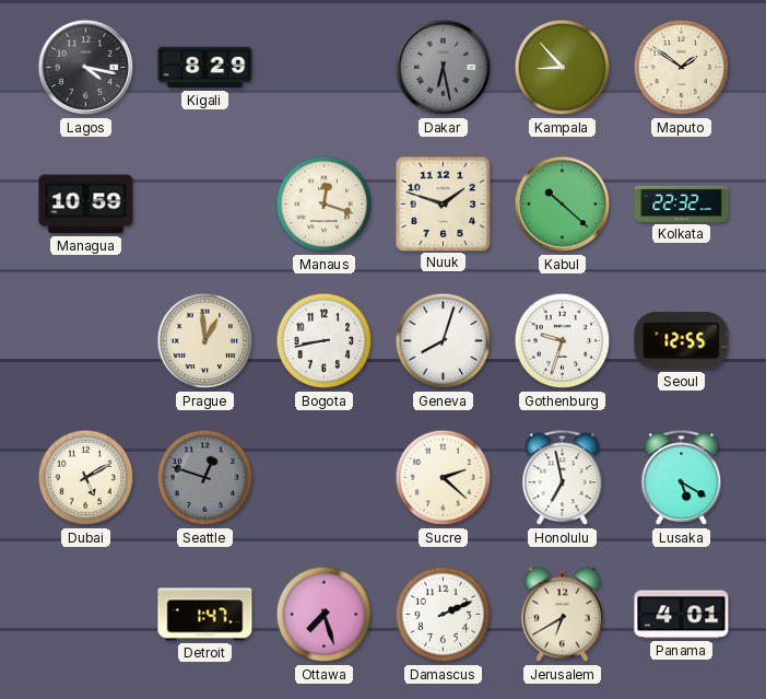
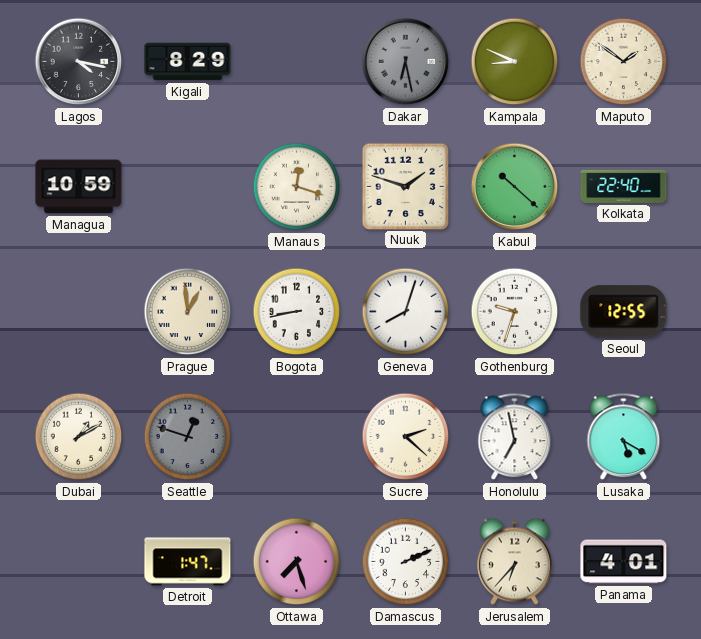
Kampala: 8:53 -> 8:49 (515, 62)
Kolkata: 22:32 -> 22:40 (624, 186)
Dubai: 5:10 -> 1:10 (79, 437)
Jerusalem: 6:40 -> 6:37 (515, 562)
